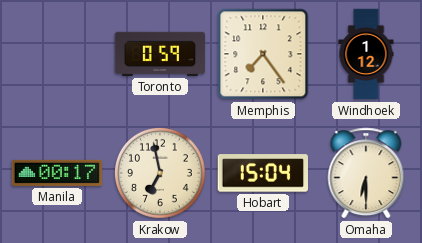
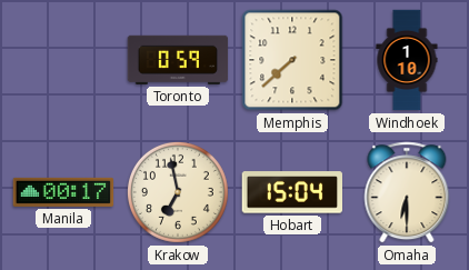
Memphis: 7:24 -> 7:38 (292, 60)
Windhoek: 1:12 -> 1:10 (407, 60)
